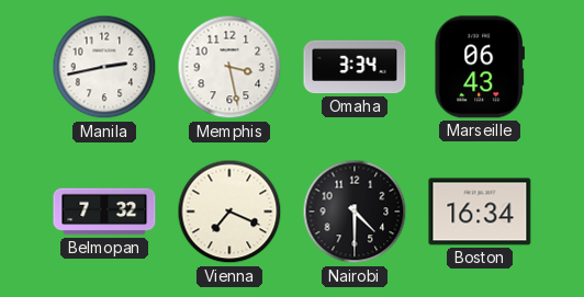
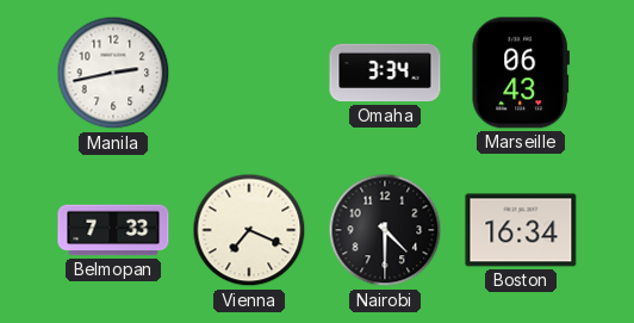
Memphis: 3:28 -> none (229, 67)
Belmopan: 7:32 -> 7:33 (113, 230)
